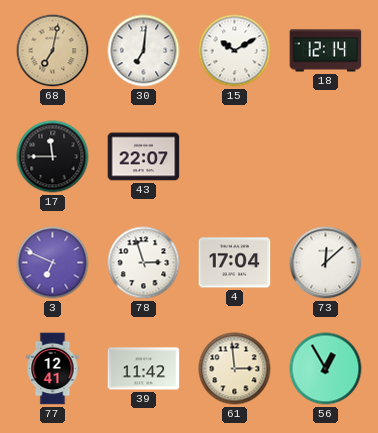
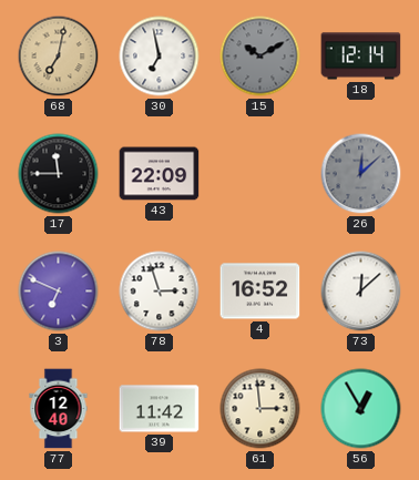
30: 7:01 -> 6:58 (160, 57)
15 dial: white -> grey (260, 57)
43: 22:07 -> 22:09 (160, 174)
26: none -> 12:08 (361, 174)
4: 17:04 -> 16:52 (260, 292)
77: 12:41 -> 12:40 (59, 409)
